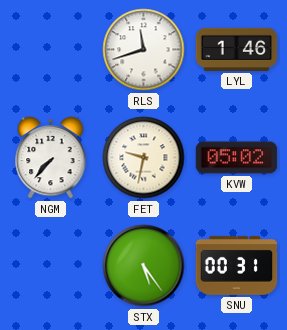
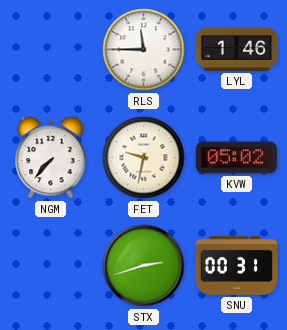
RLS: 11:42 -> 11:45 (144, 50)
STX: 5:24 -> 2:42 (144, 266)
